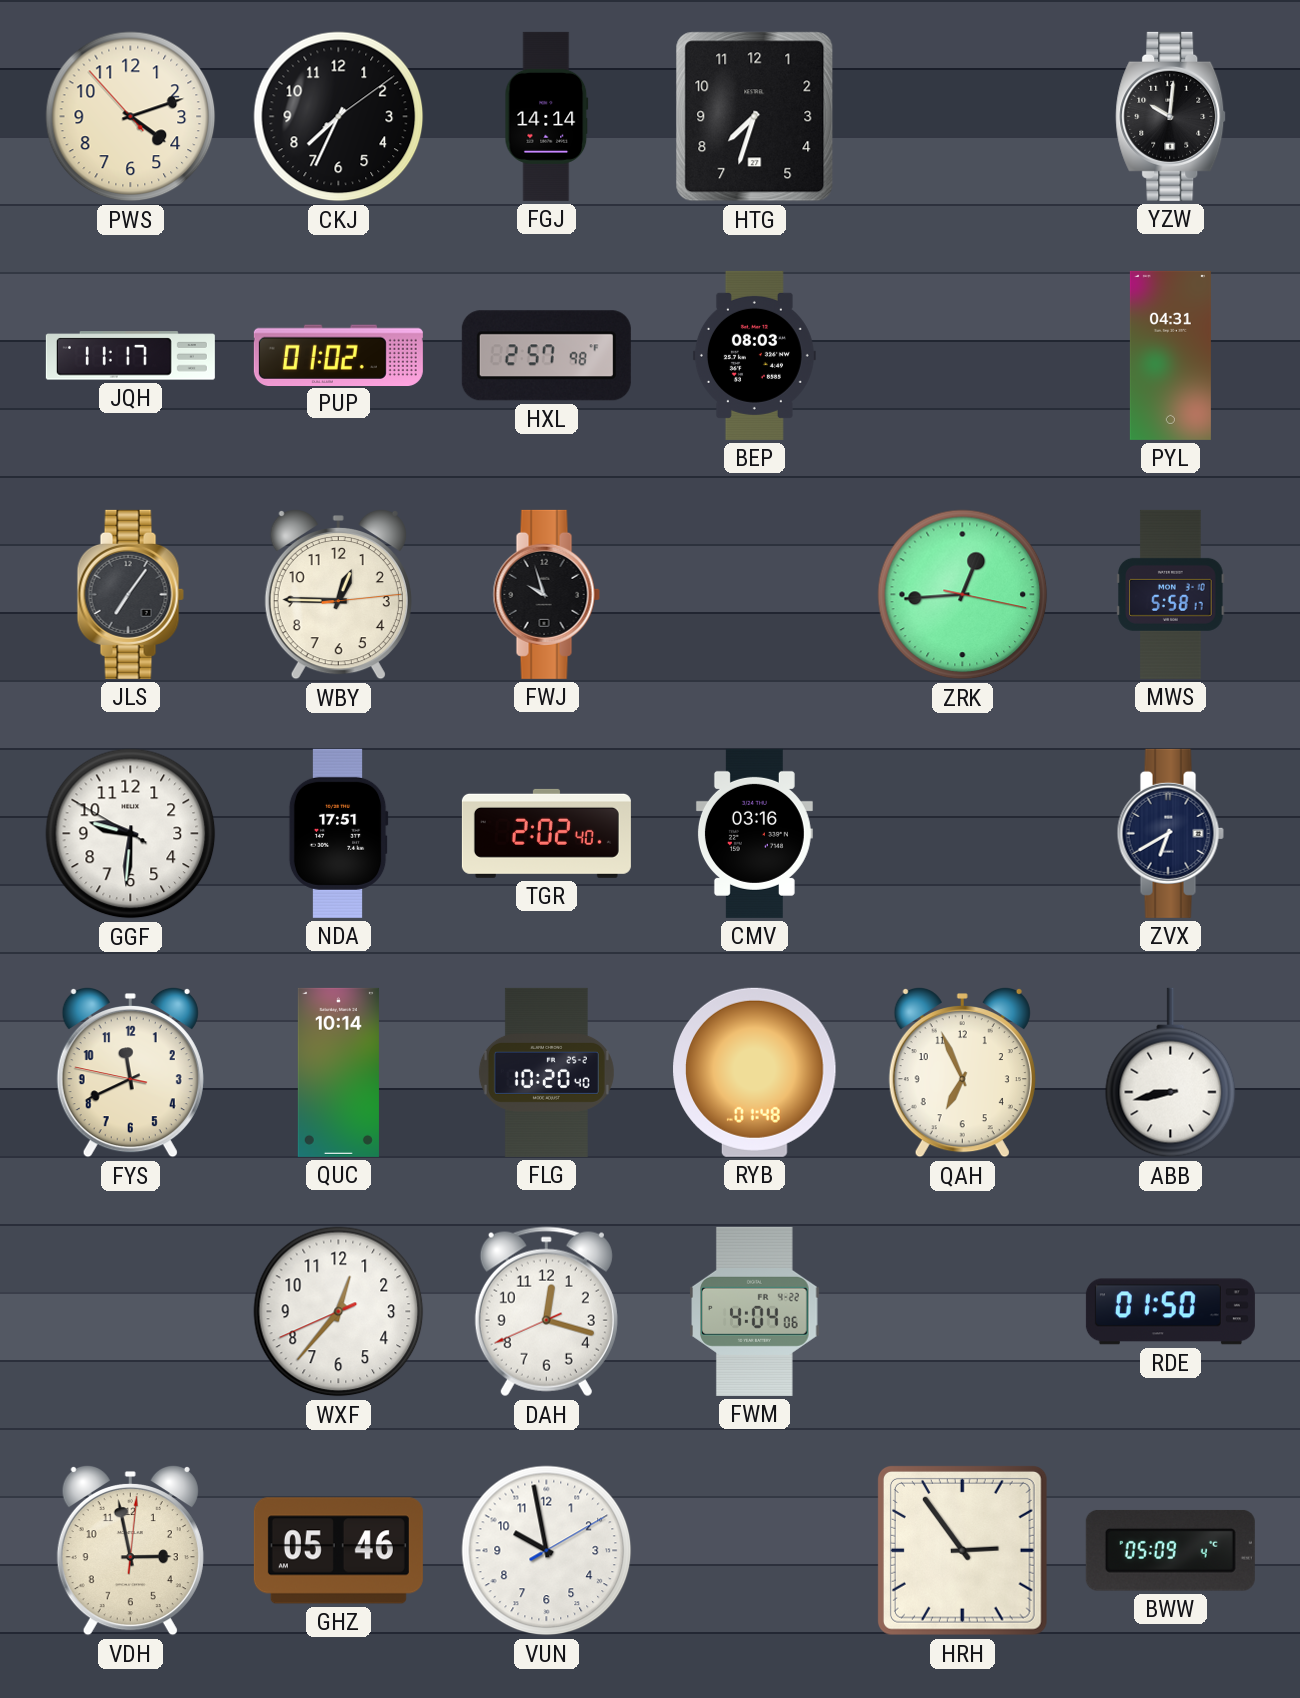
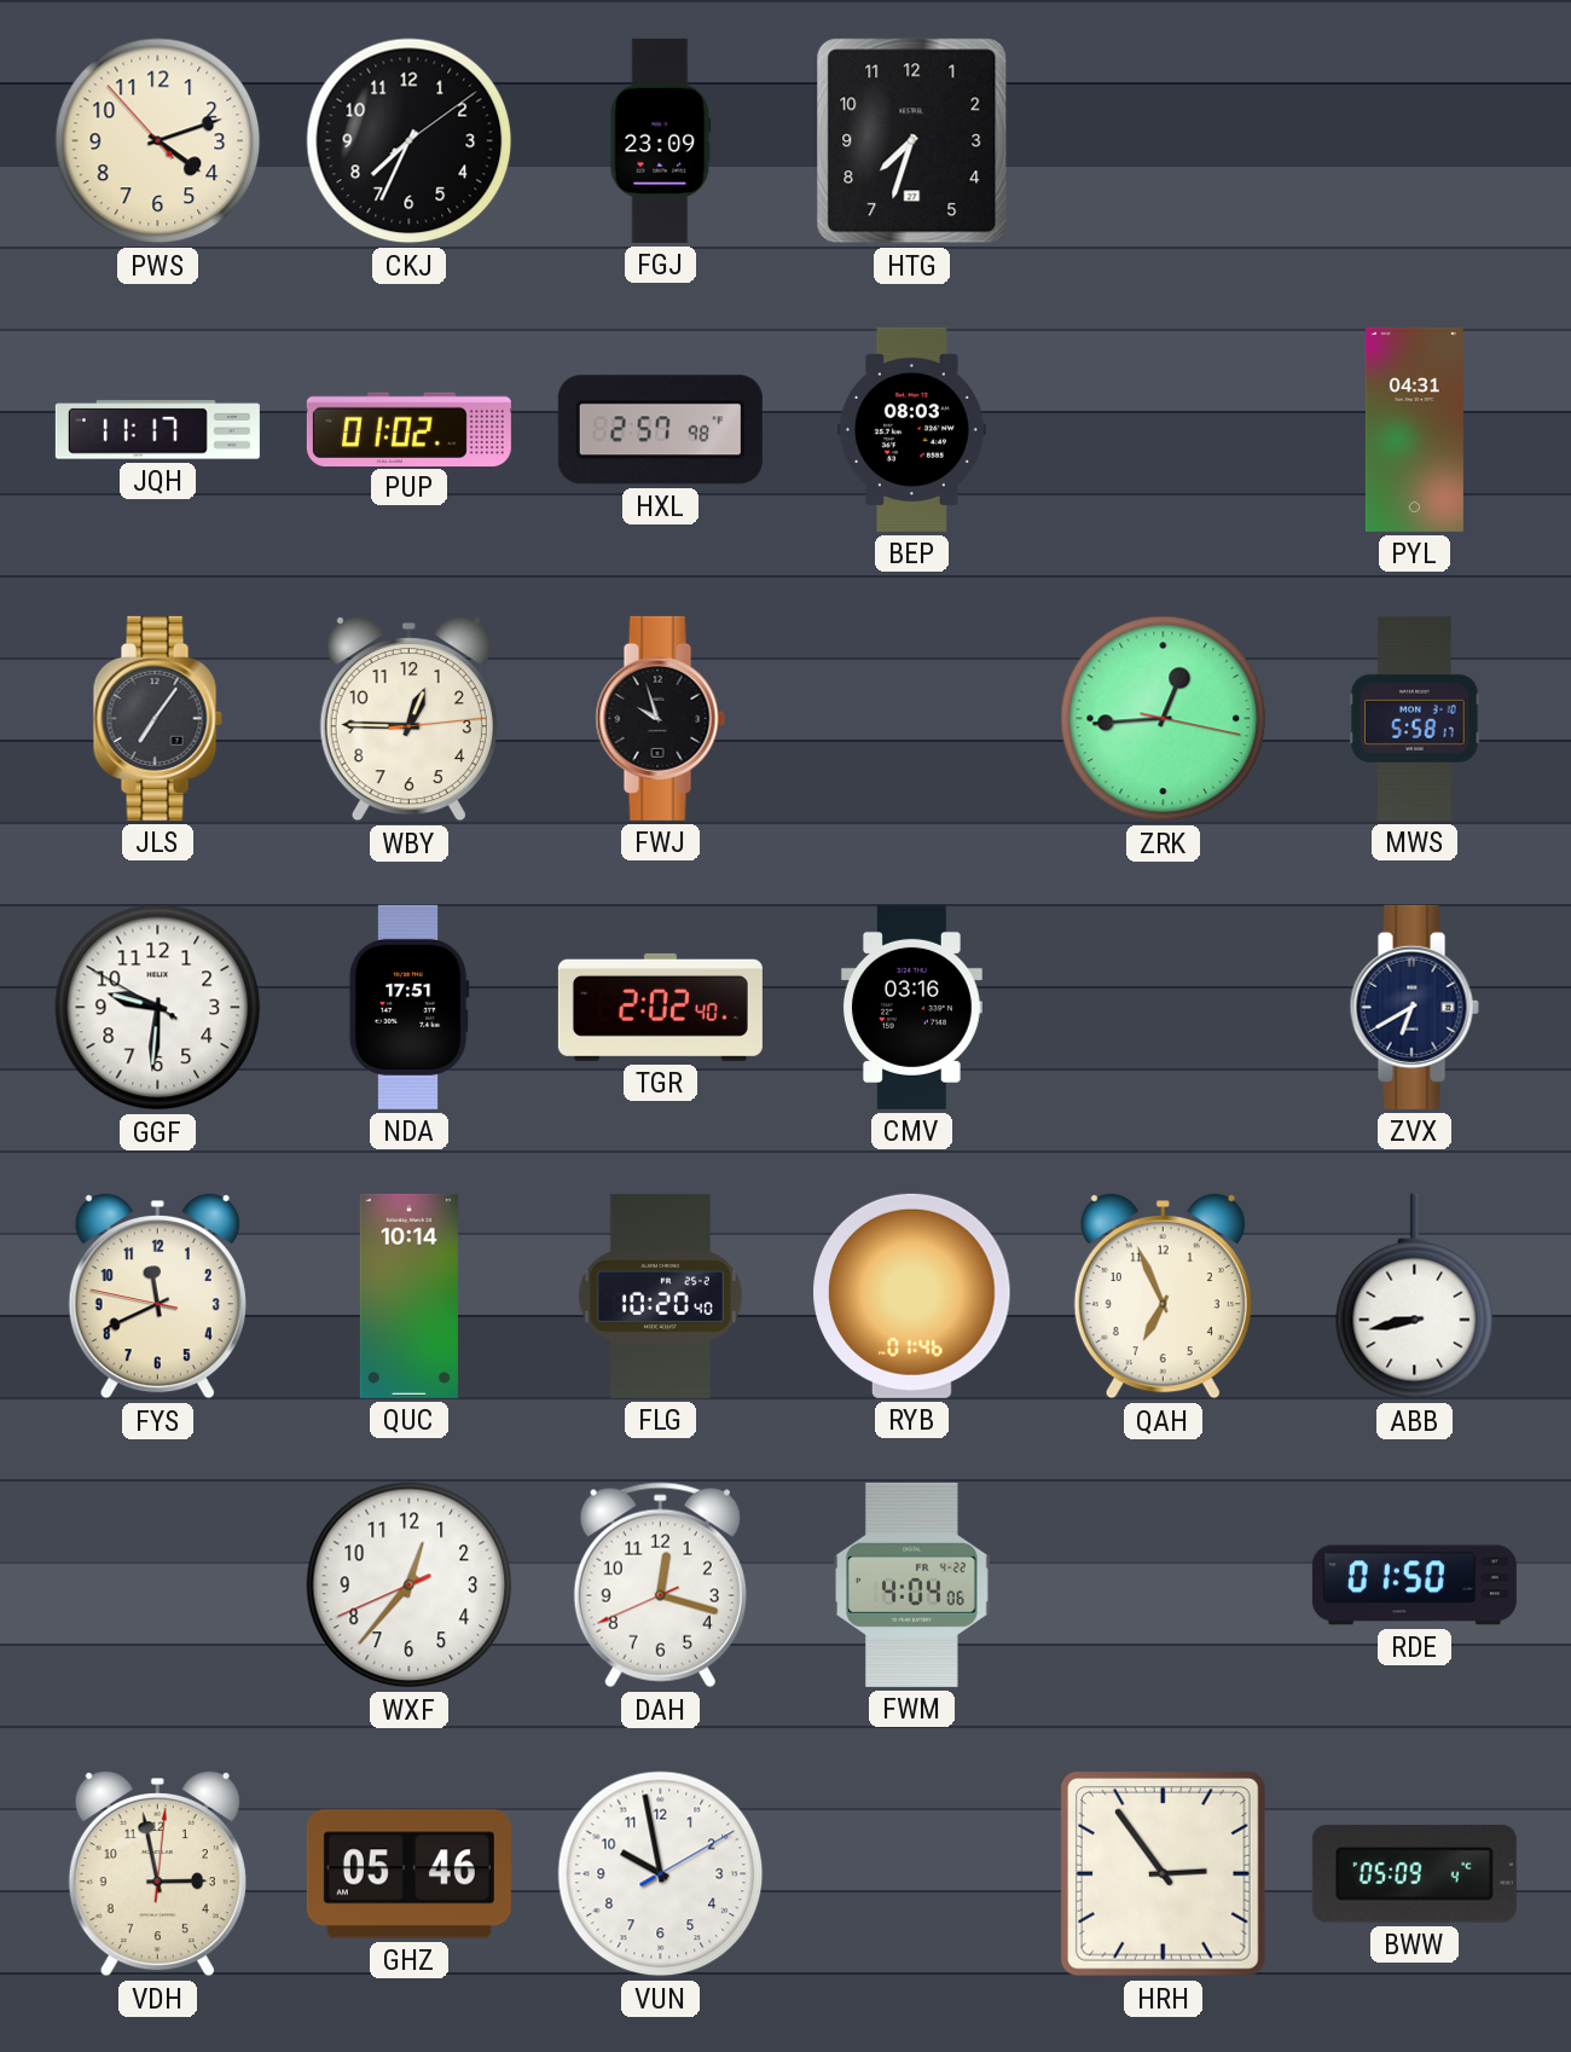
FGJ: 14:14 -> 23:09 (661, 140)
YZW: 10:01 -> none (1171, 116)
RYB: 01:48 -> 01:46 (912, 1295)
